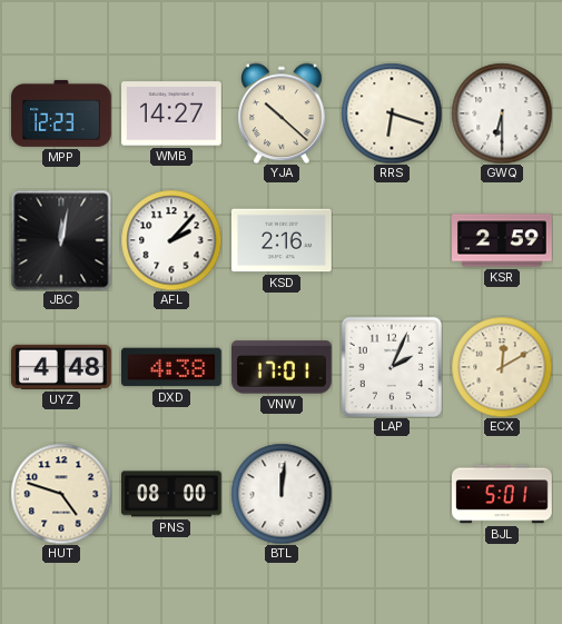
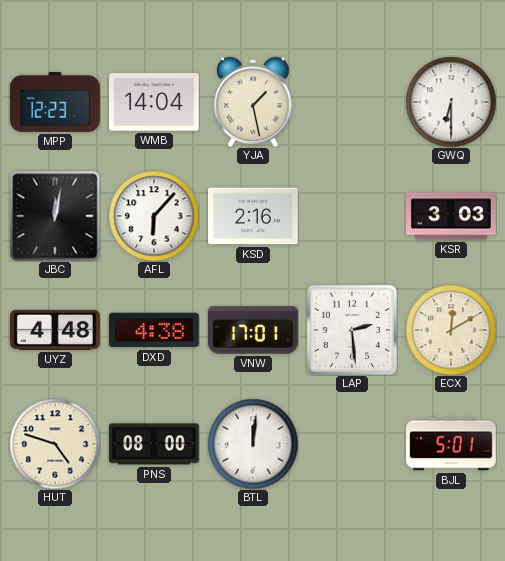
WMB: 14:27 -> 14:04 (155, 102)
YJA: 10:22 -> 1:28 (253, 102)
RRS: 6:18 -> none (392, 113)
AFL: 2:07 -> 6:07 (154, 216)
KSR: 2:59 -> 3:03 (451, 216)
LAP: 2:04 -> 2:29 (352, 330)
